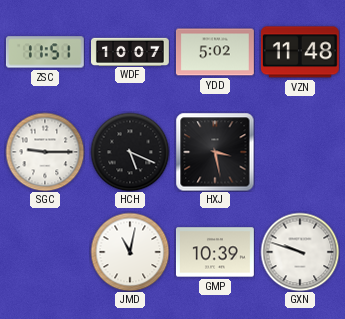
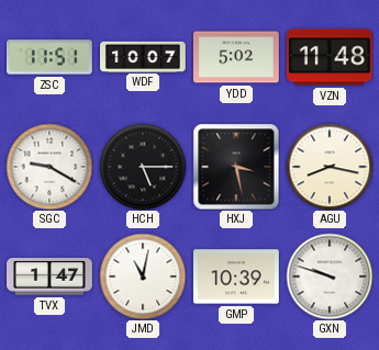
SGC: 9:15 -> 9:20 (49, 167)
HCH: 5:19 -> 5:15 (143, 167)
AGU: none -> 8:17 (330, 167)
TVX: none -> 1:47 (51, 276)
